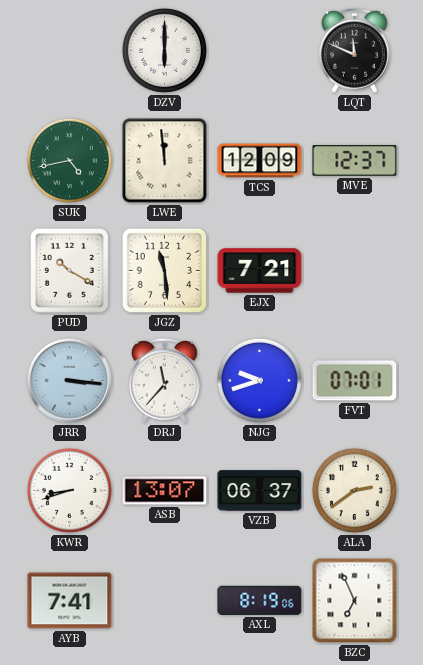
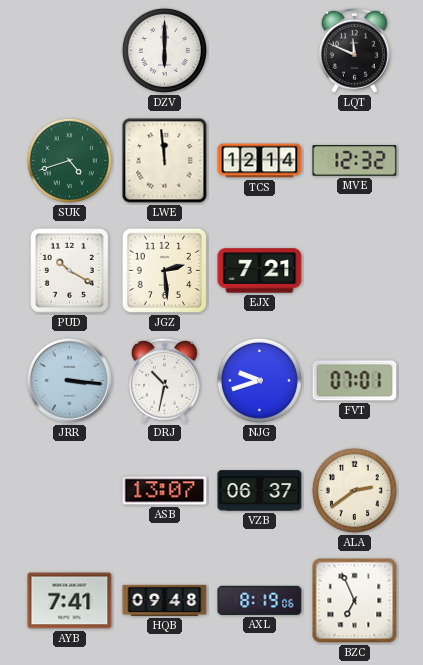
SUK: 4:43 -> 4:42 (69, 160)
TCS: 12:09 -> 12:14 (260, 161)
MVE: 12:37 -> 12:32 (355, 161)
JGZ: 11:29 -> 2:29 (164, 270)
DRJ: 11:37 -> 10:32 (164, 380)
KWR: 8:42 -> none (69, 490)
HQB: none -> 09:48 (165, 600)
